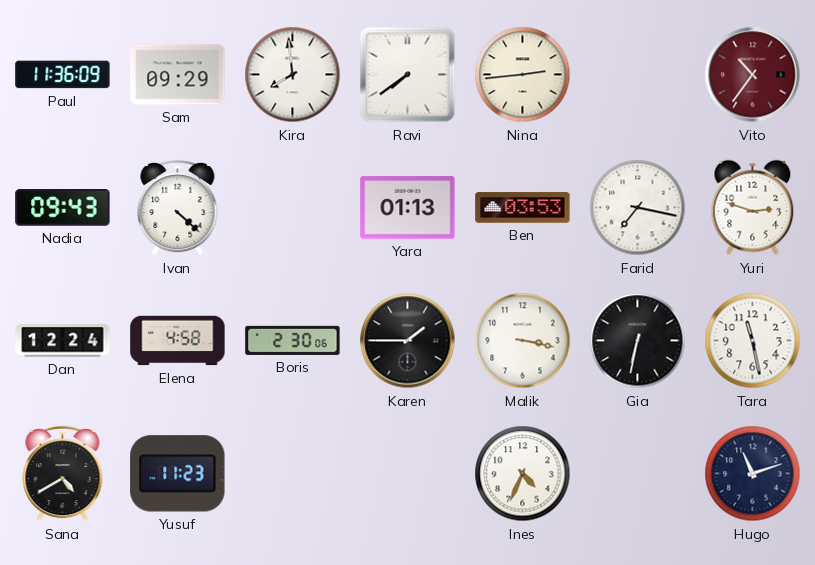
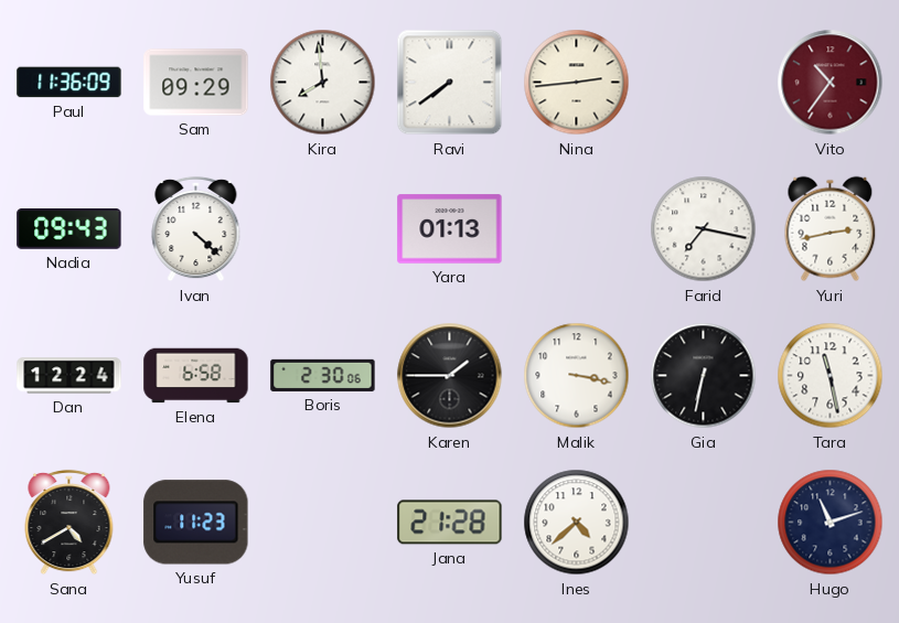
Ben: 03:53 -> none (523, 208)
Yuri: 2:48 -> 2:43 (831, 229)
Elena: 4:58 -> 6:58 (196, 376)
Jana: none -> 21:28 (450, 523)
Ines: 4:34 -> 4:38 (577, 523)
